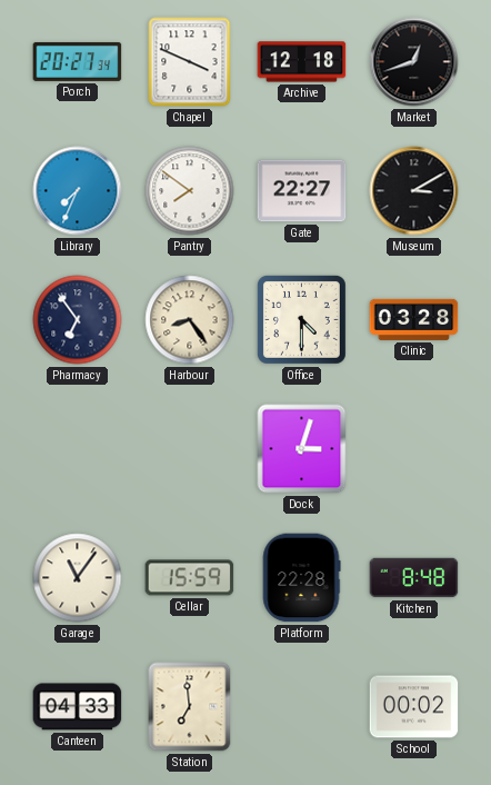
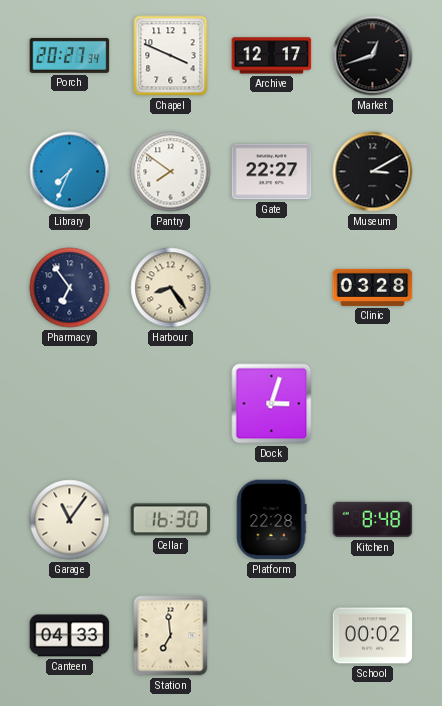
Archive: 12:18 -> 12:17 (272, 56)
Office: 4:30 -> none (301, 319)
Cellar: 15:59 -> 16:30 (171, 520)
